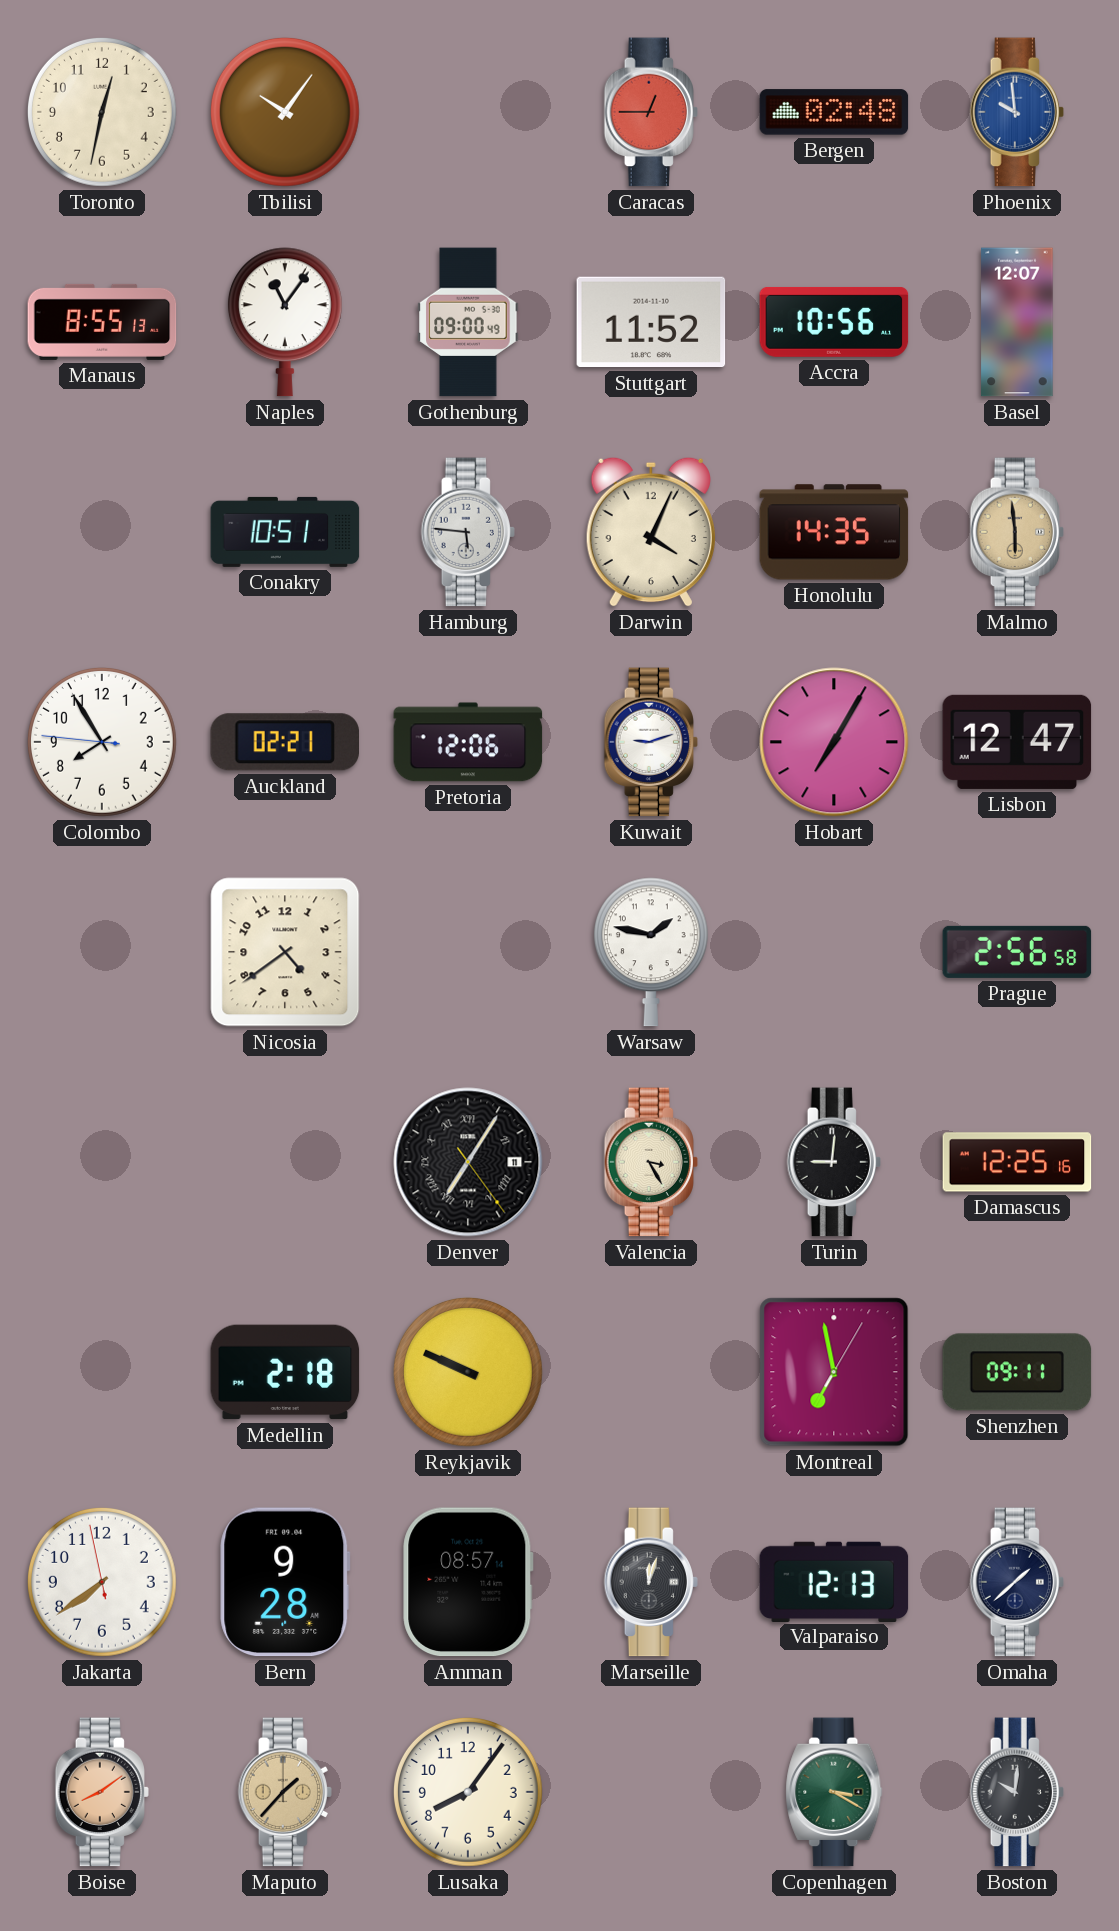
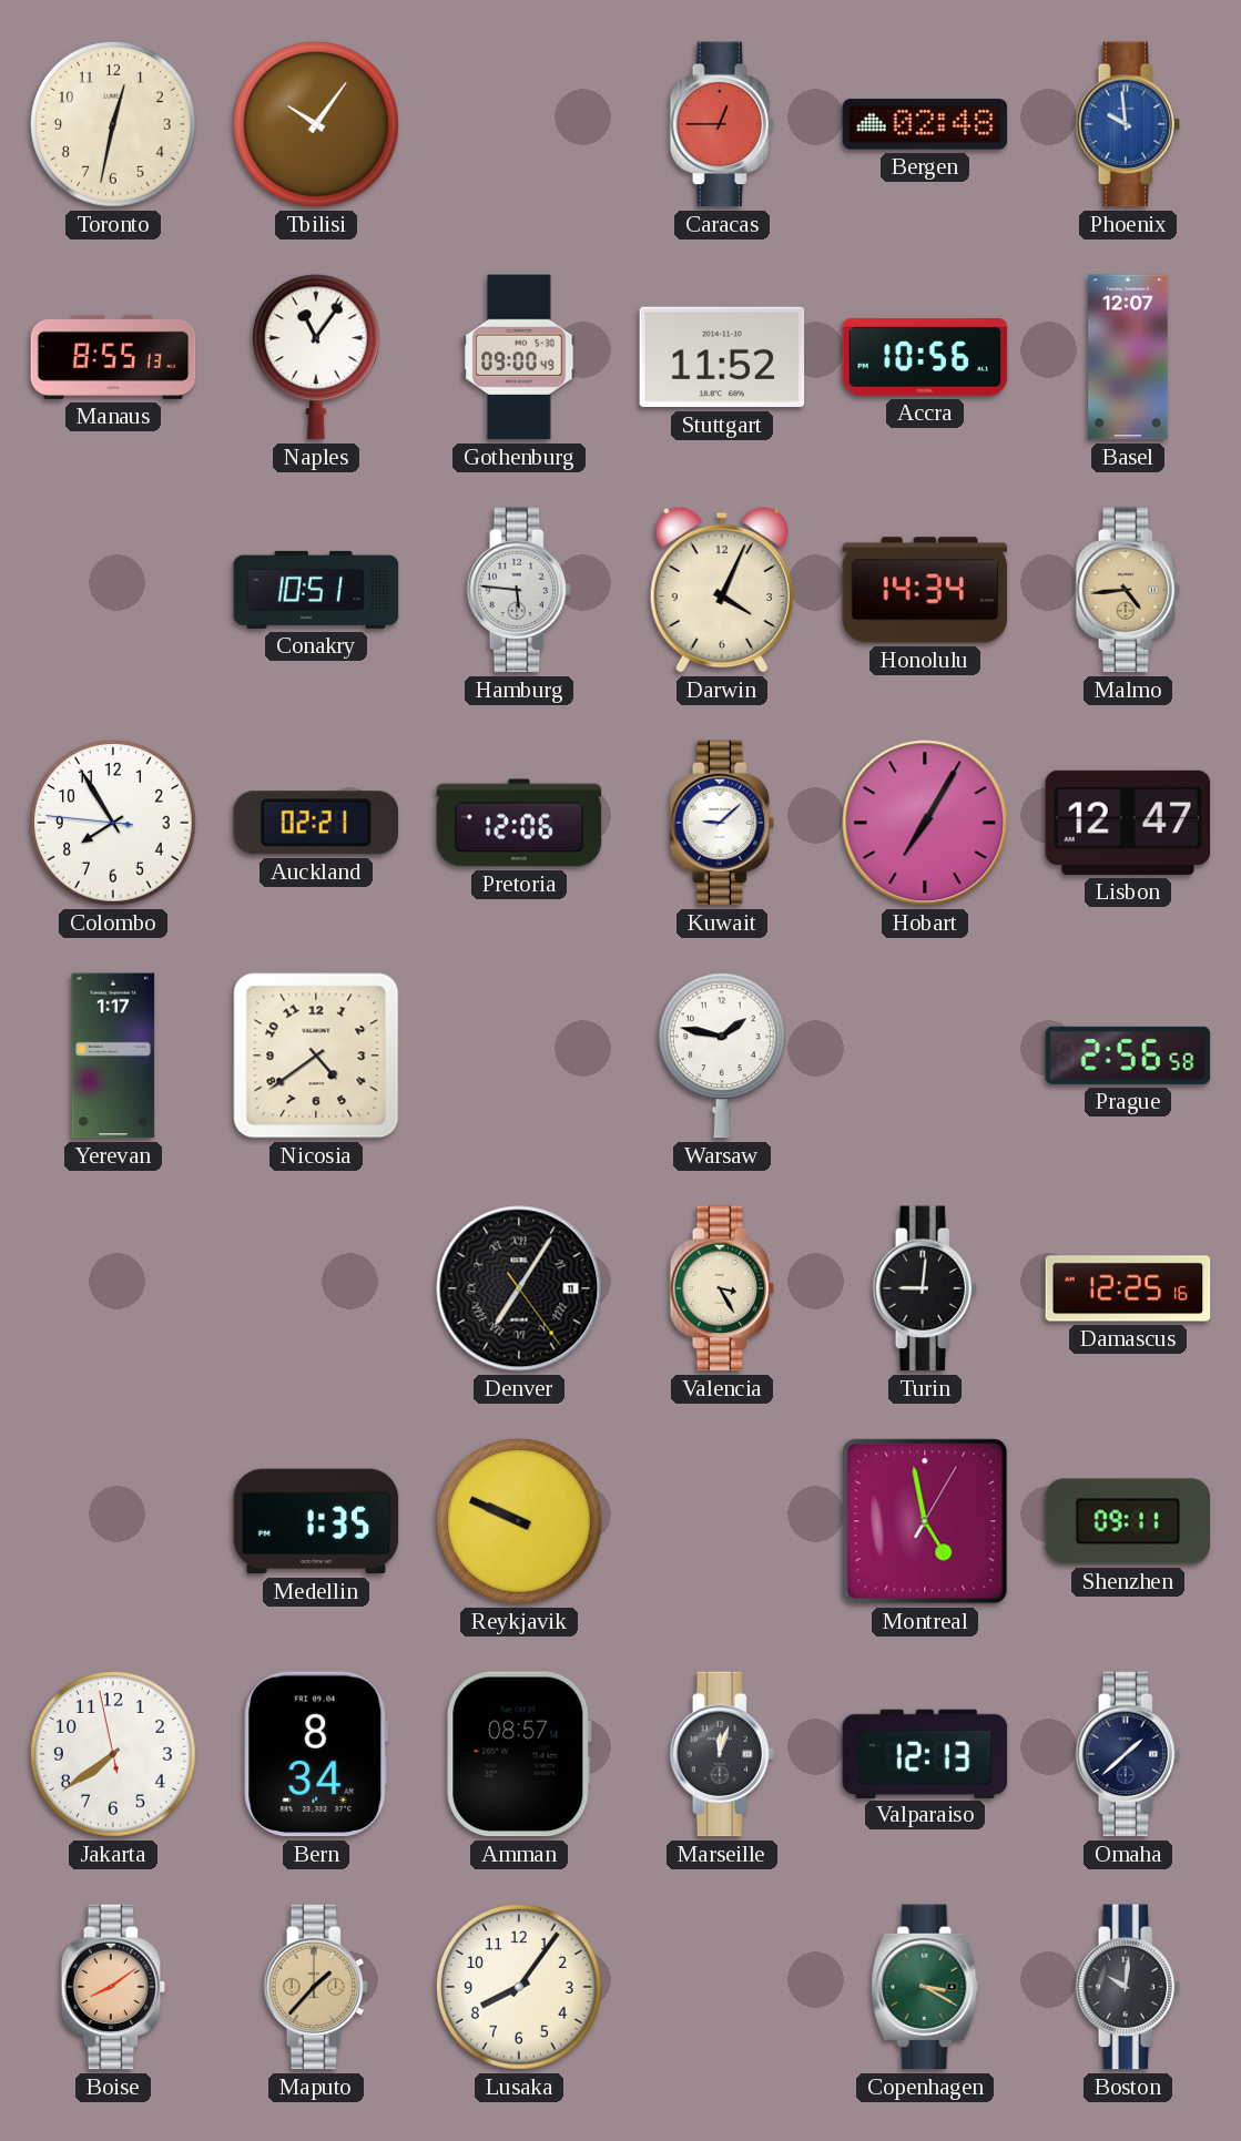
Honolulu: 14:35 -> 14:34 (925, 590)
Malmo: 5:59 -> 4:44 (1127, 590)
Kuwait: 9:12 -> 9:08 (721, 823)
Yerevan: none -> 1:17 (113, 1056)
Medellin: 2:18 -> 1:35 (316, 1521)
Montreal: 6:58 -> 4:58 (925, 1521)
Bern: 9:28 -> 8:34 (316, 1754)
